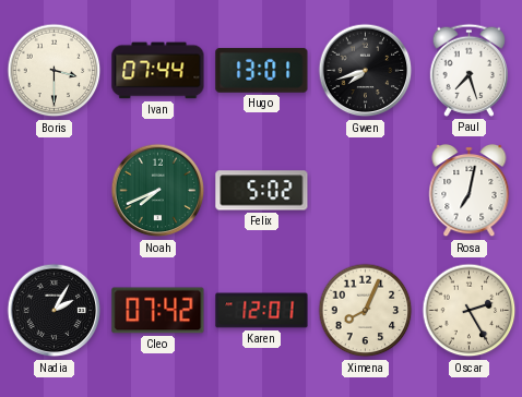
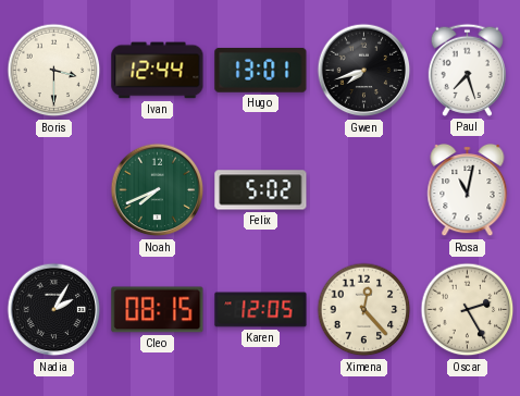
Ivan: 07:44 -> 12:44 (158, 71)
Rosa: 7:02 -> 11:02 (468, 190)
Cleo: 07:42 -> 08:15 (158, 310)
Karen: 12:01 -> 12:05 (261, 310)
Ximena: 8:04 -> 12:23 (364, 310)
